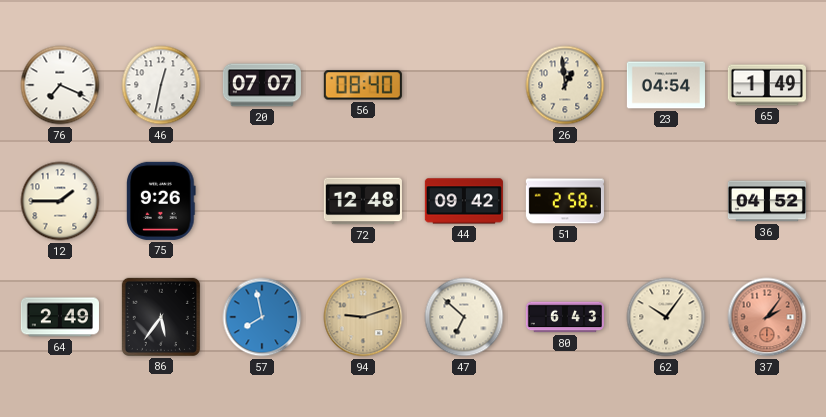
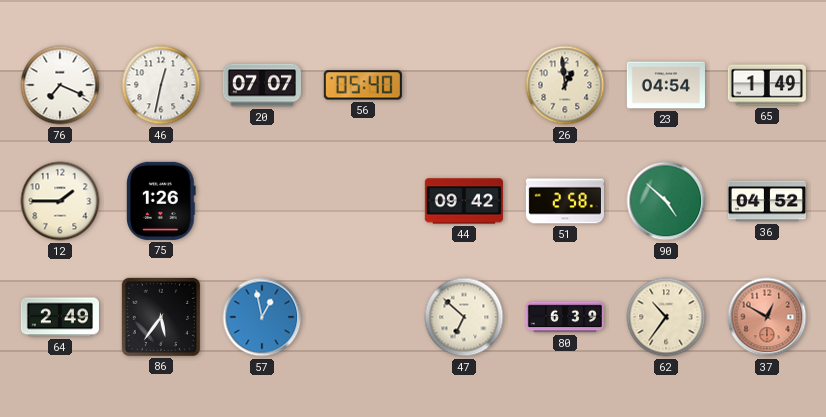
56: 08:40 -> 05:40 (363, 85)
75: 9:26 -> 1:26 (162, 201)
72: 12:48 -> none (363, 201)
90: none -> 4:52 (666, 201)
57: 7:58 -> 12:58 (262, 317)
94: 9:12 -> none (363, 317)
80: 6:43 -> 6:39 (565, 317)
62: 10:06 -> 10:36 (666, 317)
37: 2:06 -> 12:50 (767, 317)
